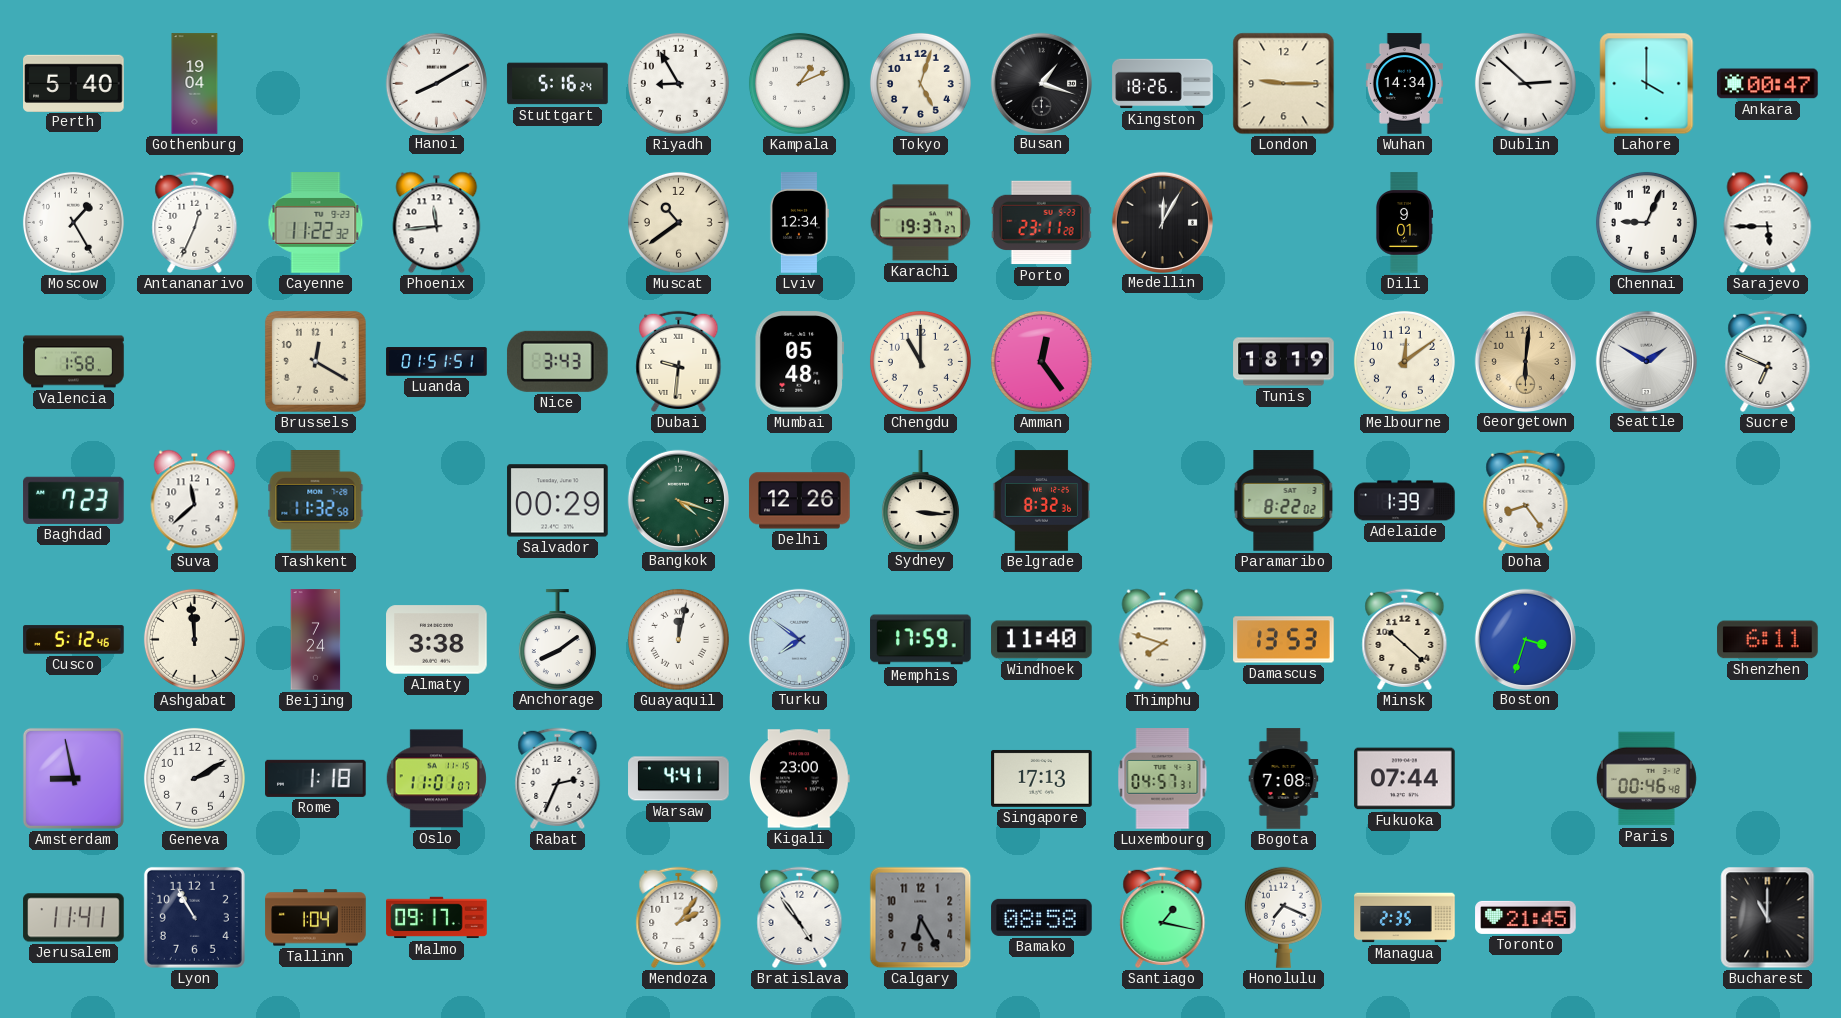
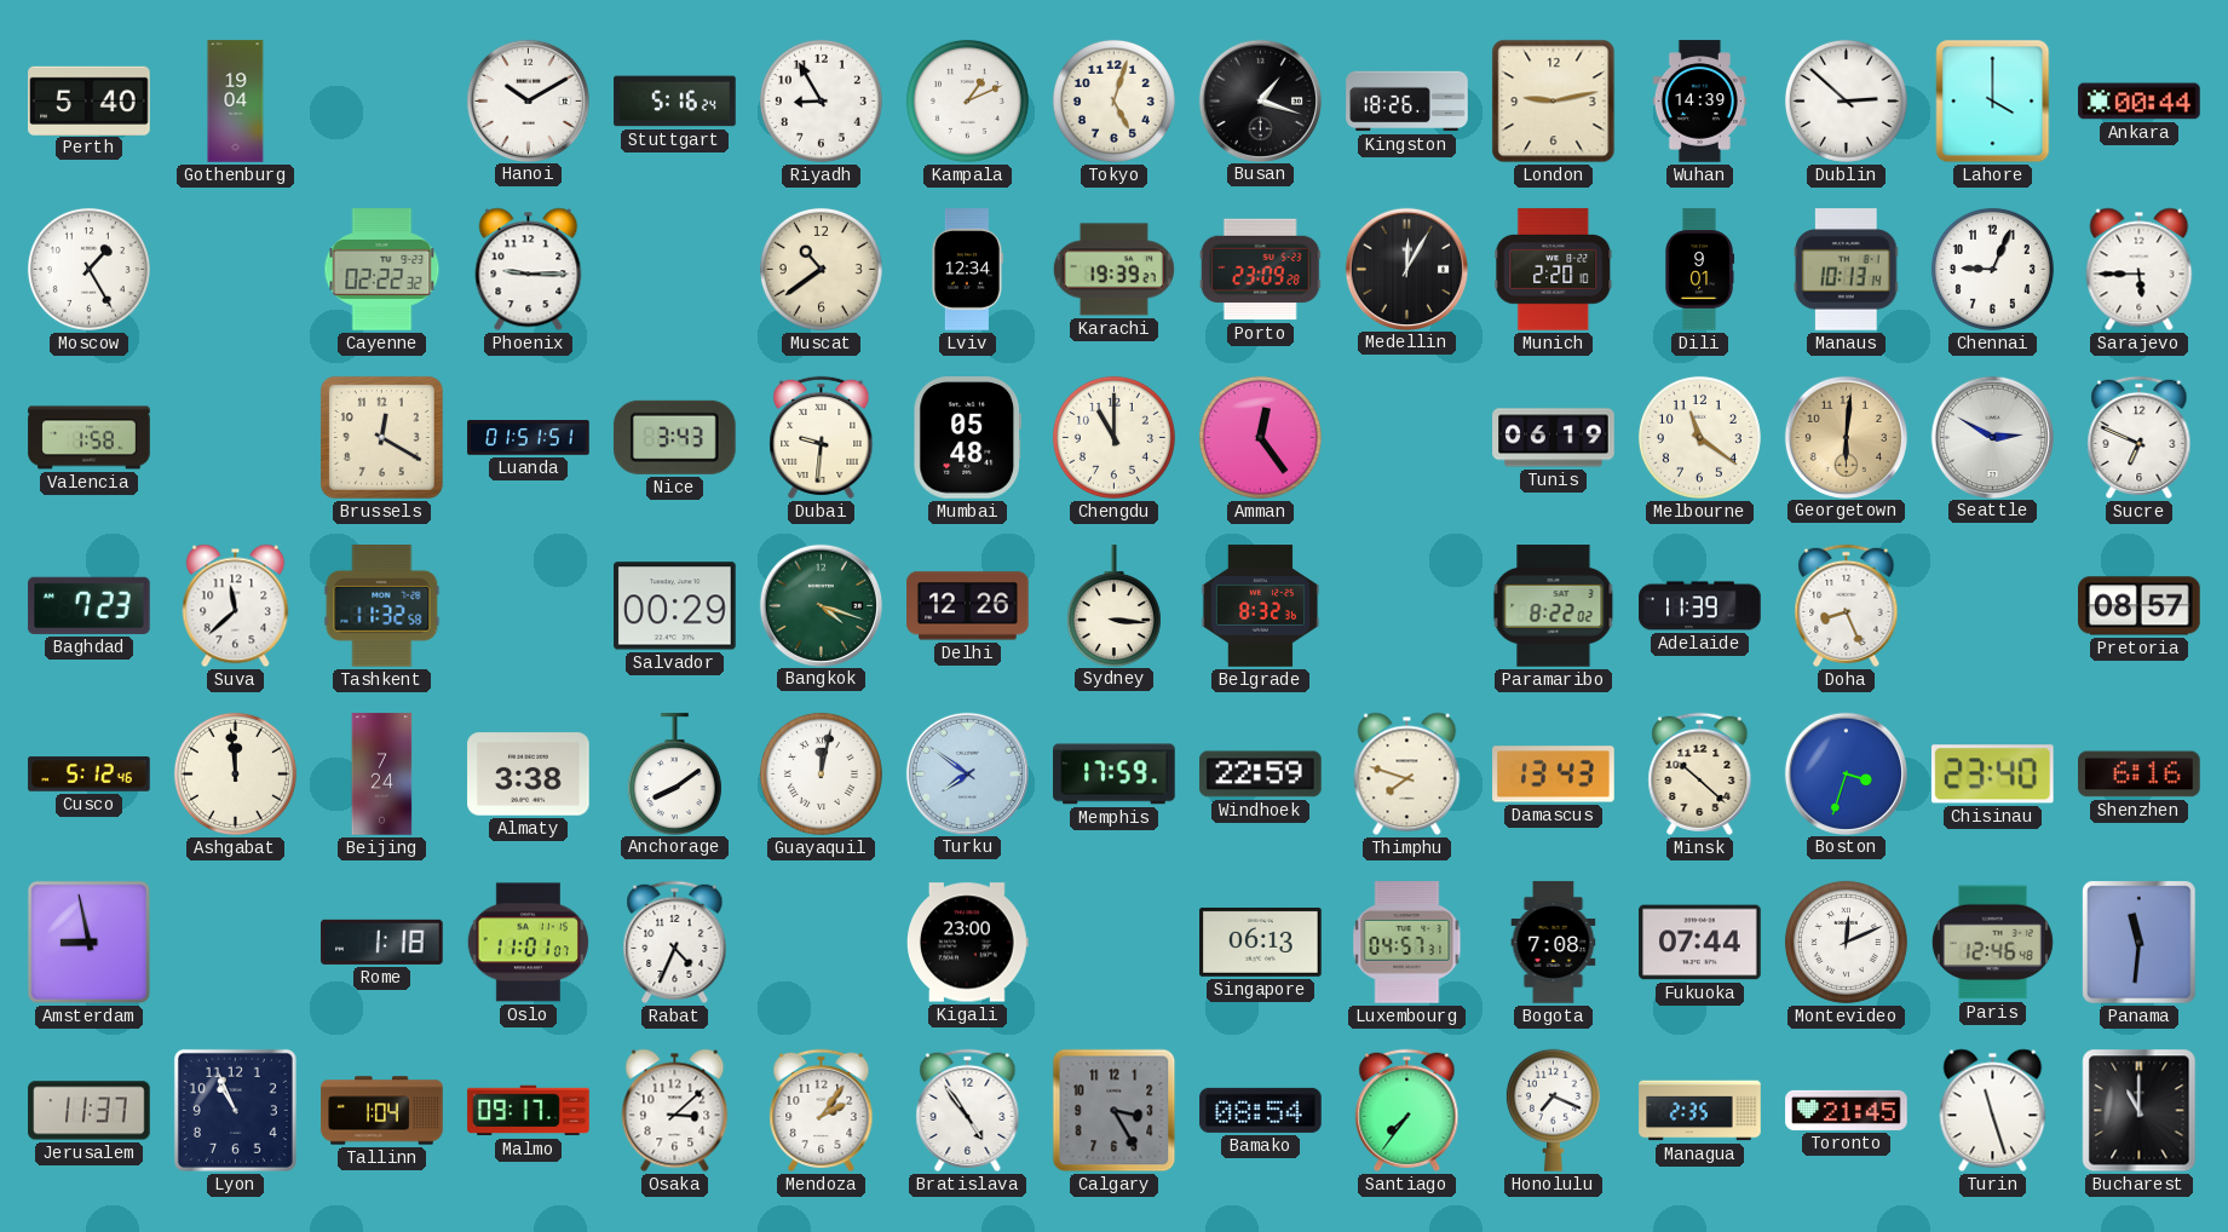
Hanoi: 8:10 -> 10:10 (528, 100)
London: 9:15 -> 9:13 (1554, 102)
Wuhan: 14:34 -> 14:39 (1699, 102)
Ankara: 00:47 -> 00:44 (2140, 102)
Antananarivo: 12:34 -> none (195, 222)
Cayenne: 11:22 -> 02:22 (382, 270)
Phoenix: 11:44 -> 9:15 (529, 270)
Karachi: 19:37 -> 19:39 (1113, 270)
Porto: 23:11 -> 23:09 (1260, 270)
Munich: none -> 2:20 (1554, 270)
Manaus: none -> 10:13 (1846, 270)
Tunis: 18:19 -> 06:19 (1554, 438)
Melbourne: 12:09 -> 11:21 (1699, 437)
Seattle: 1:50 -> 2:50 (1992, 437)
Adelaide: 1:39 -> 11:39 (1700, 606)
Doha: 8:24 -> 8:26 (1847, 605)
Pretoria: none -> 08:57 (2140, 606)
Windhoek: 11:40 -> 22:59 (1261, 775)
Damascus: 13:53 -> 13:43 (1554, 775)
Chisinau: none -> 23:40 (1992, 775)
Shenzhen: 6:11 -> 6:16 (2140, 775)
Geneva: 2:10 -> none (194, 778)
Rabat: 2:34 -> 4:34 (675, 942)
Warsaw: 4:41 -> none (679, 779)
Singapore: 17:13 -> 06:13 (1261, 942)
Montevideo: none -> 12:11 (1846, 942)
Paris: 00:46 -> 12:46 (1992, 943)
Panama: none -> 11:31 (2140, 943)
Jerusalem: 11:41 -> 11:37 (90, 1111)
Lyon: 10:55 -> 10:56 (235, 1110)
Osaka: none -> 3:08 (675, 1111)
Calgary: 6:25 -> 3:25 (1115, 1111)
Bamako: 08:58 -> 08:54 (1261, 1110)
Santiago: 1:17 -> 7:36 (1407, 1110)
Turin: none -> 11:27 (1993, 1111)
